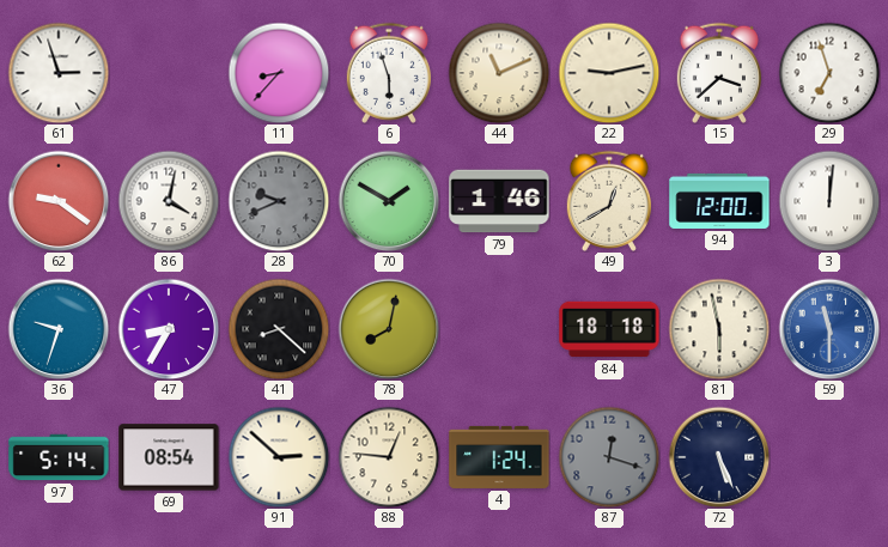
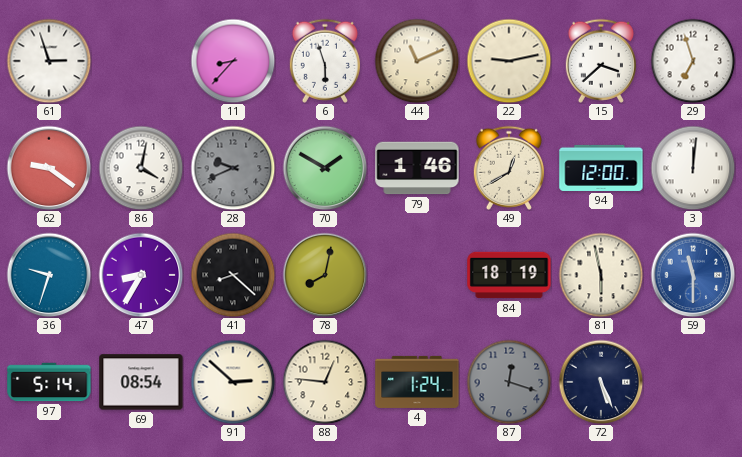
84: 18:18 -> 18:19 (509, 275)
